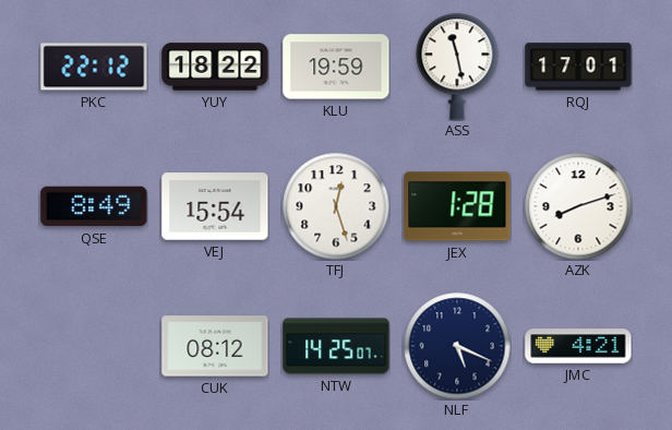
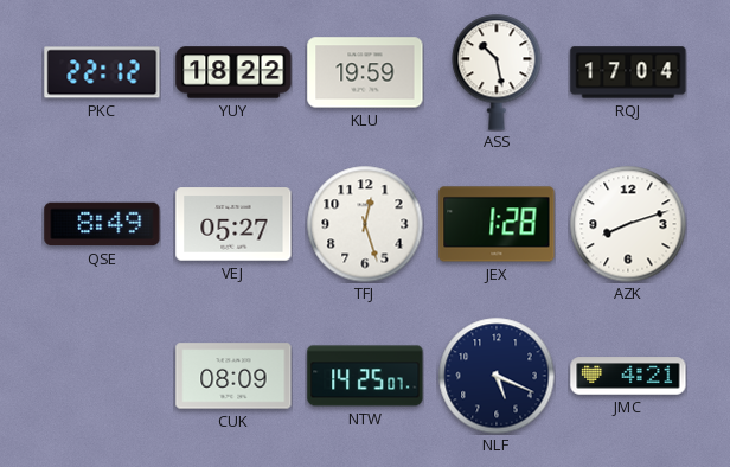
ASS: 11:28 -> 10:28 (497, 72)
RQJ: 17:01 -> 17:04 (628, 72)
VEJ: 15:54 -> 05:27 (233, 224)
CUK: 08:12 -> 08:09 (233, 376)
